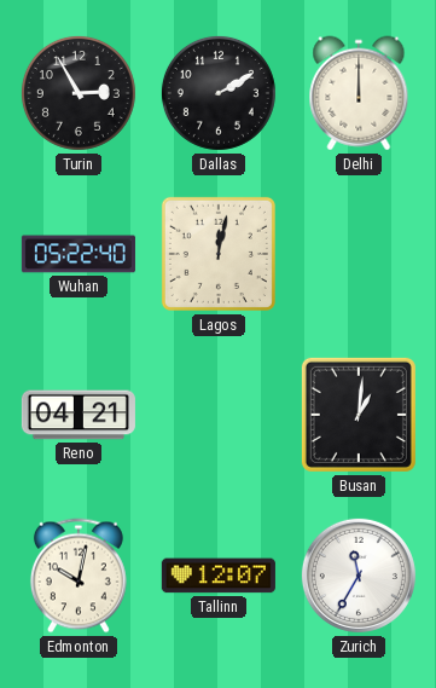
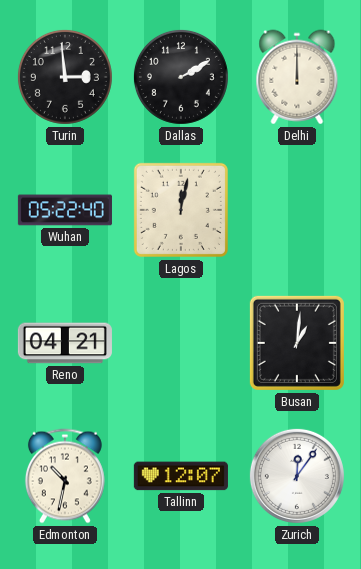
Turin: 2:55 -> 2:59 (65, 77)
Edmonton: 10:02 -> 10:32 (65, 476)
Zurich: 11:35 -> 12:06 (297, 476)
